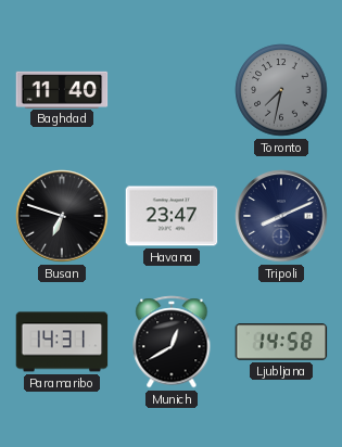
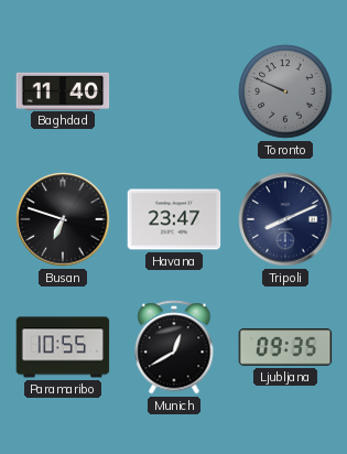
Toronto: 7:32 -> 9:49 (285, 91)
Paramaribo: 14:31 -> 10:55 (63, 347)
Ljubljana: 14:58 -> 09:35 (285, 347)
